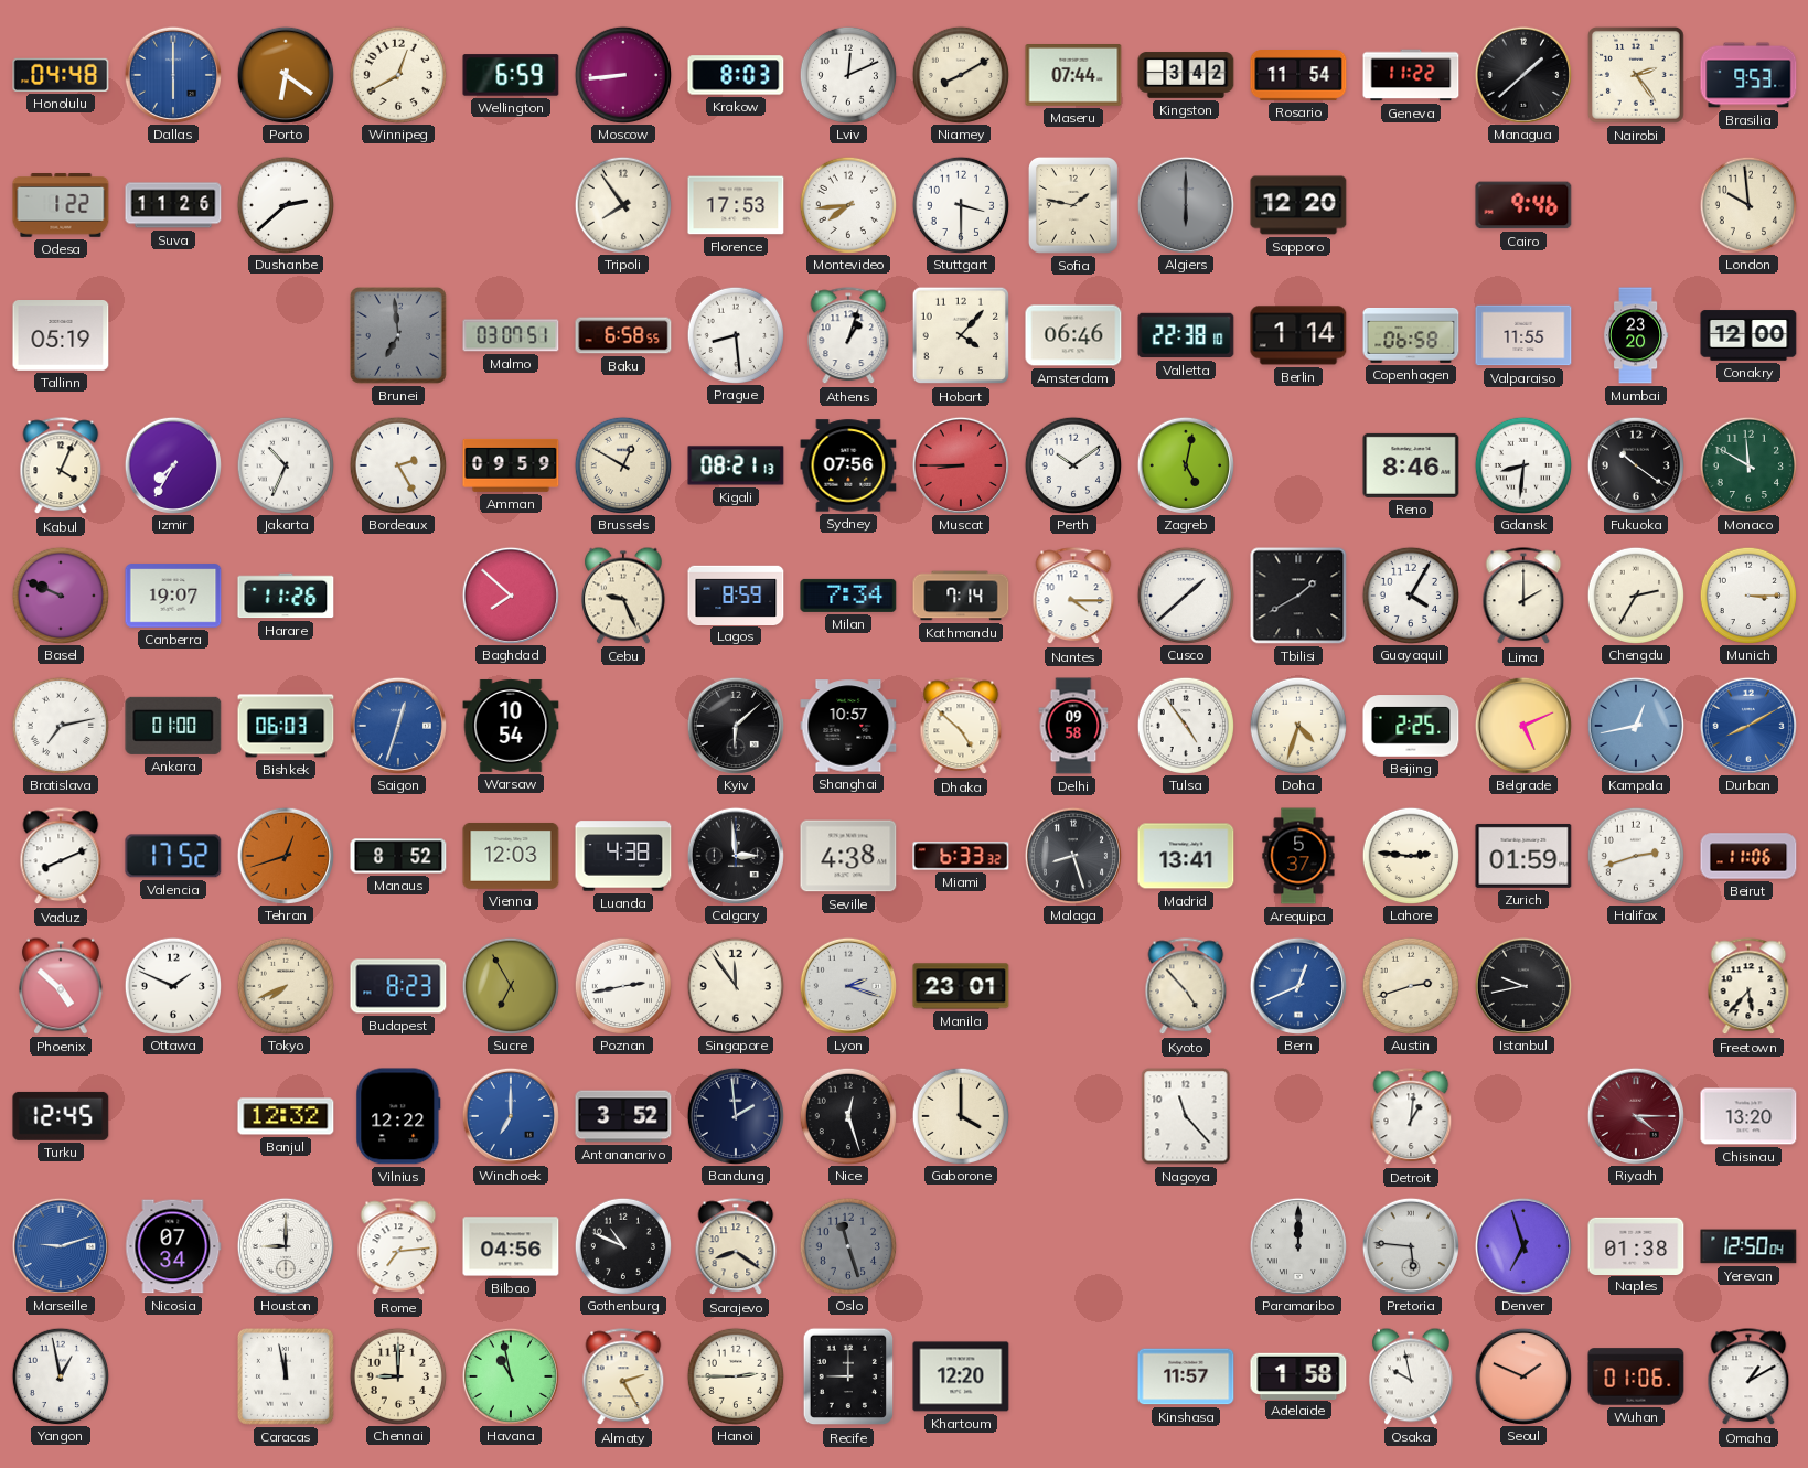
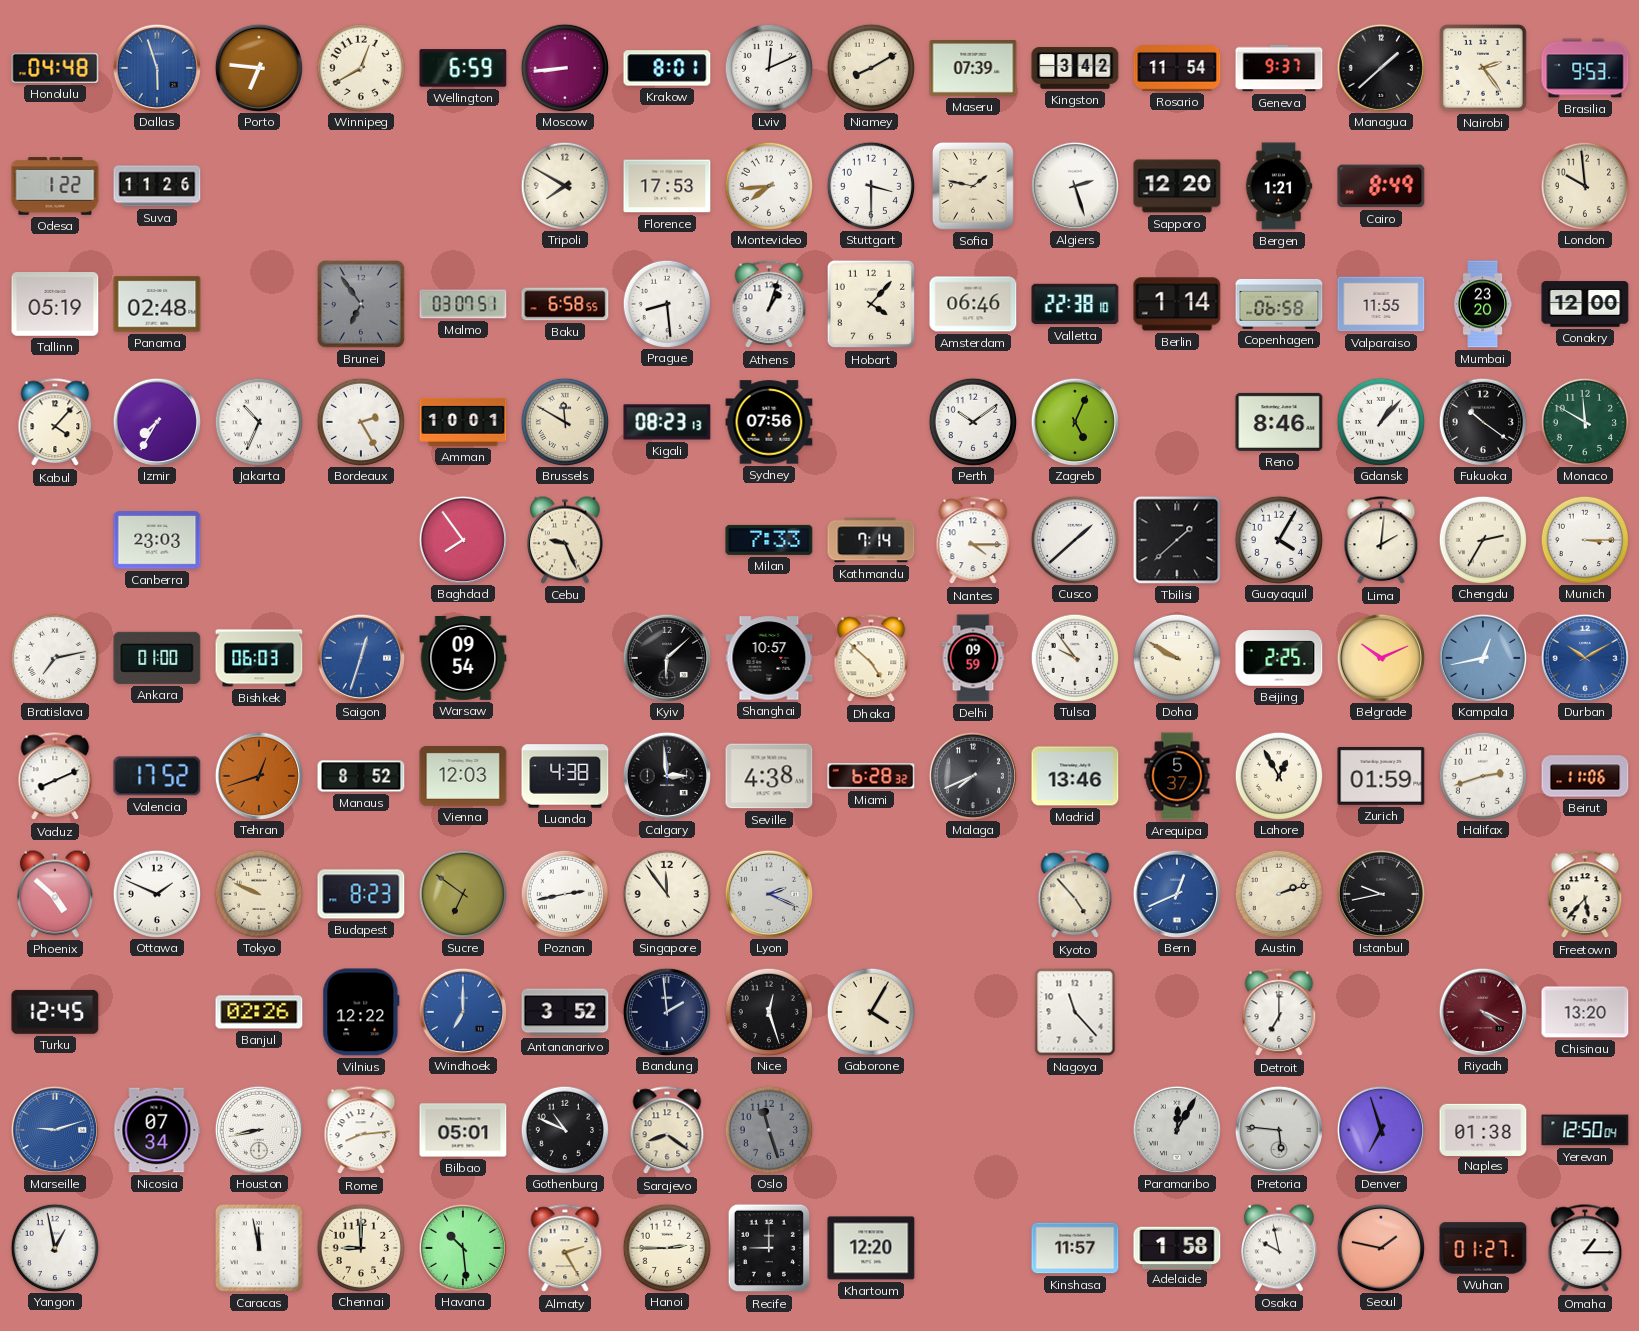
Dallas: 6:00 -> 5:57 (157, 67)
Porto: 6:21 -> 6:46 (259, 67)
Krakow: 8:03 -> 8:01 (667, 68)
Maseru: 07:44 -> 07:39 (973, 69)
Geneva: 11:22 -> 9:37 (1279, 68)
Dushanbe: 2:38 -> none (285, 204)
Tripoli: 7:54 -> 7:50 (564, 185)
Algiers: 6:00 -> 2:27 (1075, 185)
Algiers dial: grey -> white (1075, 185)
Bergen: none -> 1:21 (1279, 186)
Cairo: 9:46 -> 8:49 (1381, 186)
Panama: none -> 02:48 (157, 304)
Brunei: 6:59 -> 6:54 (362, 305)
Kabul: 4:04 -> 4:07 (55, 423)
Amman: 09:59 -> 10:01 (463, 422)
Brussels: 12:50 -> 11:50 (564, 421)
Kigali: 08:21 -> 08:23 (667, 422)
Muscat: 8:45 -> none (961, 464)
Zagreb: 5:02 -> 5:04 (1075, 421)
Gdansk: 8:31 -> 1:07 (1380, 421)
Basel: 9:49 -> none (60, 594)
Canberra: 19:07 -> 23:03 (157, 540)
Harare: 11:26 -> none (286, 596)
Baghdad: 7:52 -> 7:54 (463, 539)
Lagos: 8:59 -> none (736, 594)
Milan: 7:34 -> 7:33 (769, 540)
Tbilisi: 1:40 -> 1:38 (1177, 540)
Lima: 2:00 -> 2:01 (1381, 541)
Warsaw: 10:54 -> 09:54 (463, 658)
Delhi: 09:58 -> 09:59 (973, 658)
Tulsa: 4:54 -> 9:54 (1074, 657)
Doha: 4:33 -> 9:50 (1176, 657)
Belgrade: 5:11 -> 10:11 (1381, 657)
Durban: 8:10 -> 10:10 (1585, 657)
Miami: 6:33 -> 6:28 (871, 776)
Malaga: 8:27 -> 7:41 (973, 775)
Madrid: 13:41 -> 13:46 (1075, 776)
Lahore: 2:46 -> 12:55 (1278, 775)
Tokyo: 7:41 -> 9:49 (258, 893)
Sucre: 6:55 -> 6:51 (462, 893)
Lyon: 2:18 -> 2:19 (769, 893)
Manila: 23:01 -> none (961, 986)
Austin: 2:42 -> 2:12 (1278, 893)
Banjul: 12:32 -> 02:26 (259, 1012)
Gaborone: 4:00 -> 4:05 (870, 1011)
Detroit: 1:01 -> 7:00 (1279, 1013)
Riyadh: 4:15 -> 4:19 (1483, 1011)
Houston: 9:00 -> 8:43 (259, 1129)
Rome: 7:14 -> 8:14 (361, 1131)
Bilbao: 04:56 -> 05:01 (463, 1130)
Paramaribo: 12:00 -> 12:05 (1177, 1129)
Havana: 10:58 -> 10:29 (463, 1247)
Seoul: 1:49 -> 1:47 (1381, 1247)
Wuhan: 01:06 -> 01:27 (1483, 1248)
Omaha: 1:10 -> 1:15 (1585, 1249)
